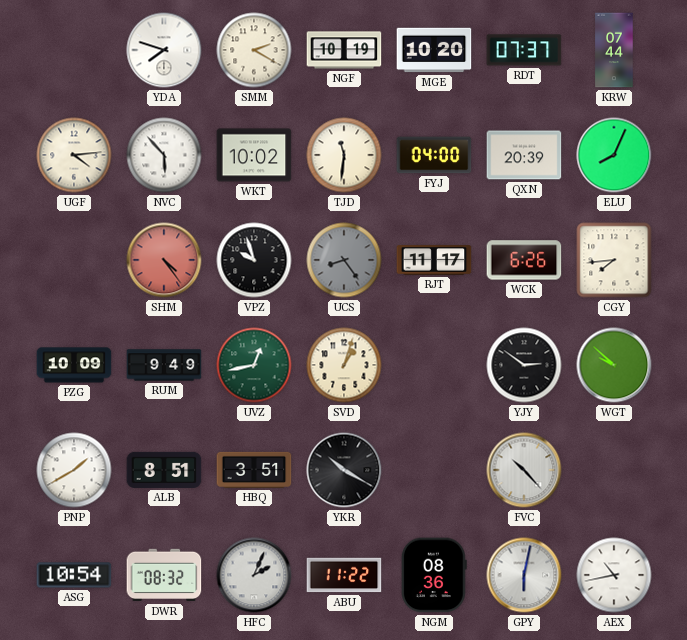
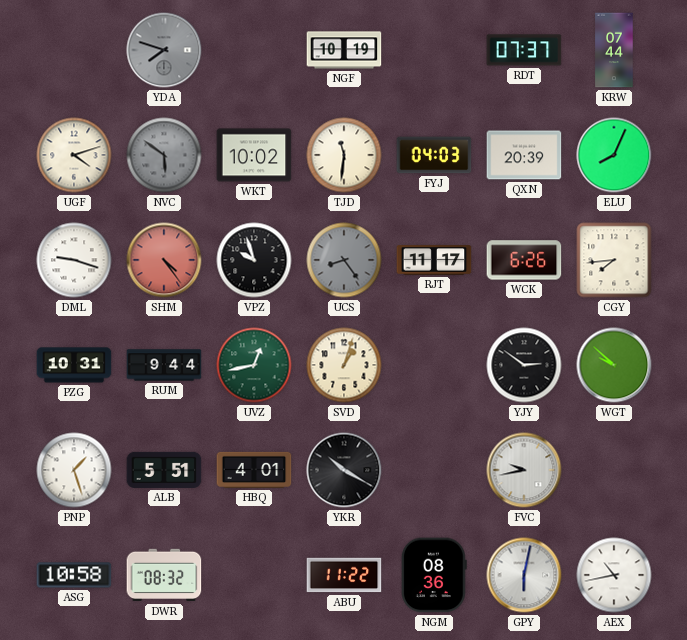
YDA dial: white -> grey (164, 50)
SMM: 2:20 -> none (254, 50)
MGE: 10:20 -> none (434, 50)
UGF: 4:14 -> 4:12 (74, 155)
NVC: 5:53 -> 5:51 (164, 155)
NVC dial: white -> grey (164, 155)
FYJ: 04:00 -> 04:03 (434, 155)
DML: none -> 9:18 (74, 260)
PZG: 10:09 -> 10:31 (74, 365)
RUM: 9:49 -> 9:44 (164, 365)
PNP: 1:40 -> 1:27 (74, 470)
ALB: 8:51 -> 5:51 (164, 470)
HBQ: 3:51 -> 4:01 (254, 470)
FVC: 10:23 -> 9:43 (524, 470)
ASG: 10:54 -> 10:58 (74, 575)
HFC: 2:04 -> none (254, 575)
